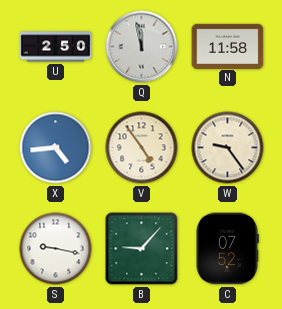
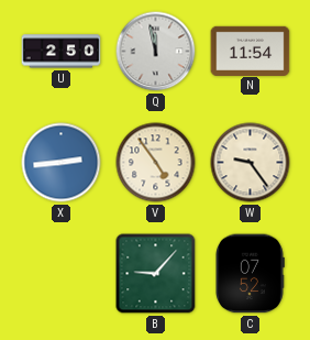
N: 11:58 -> 11:54 (251, 51)
X: 4:44 -> 2:44 (62, 163)
S: 9:17 -> none (56, 249)
